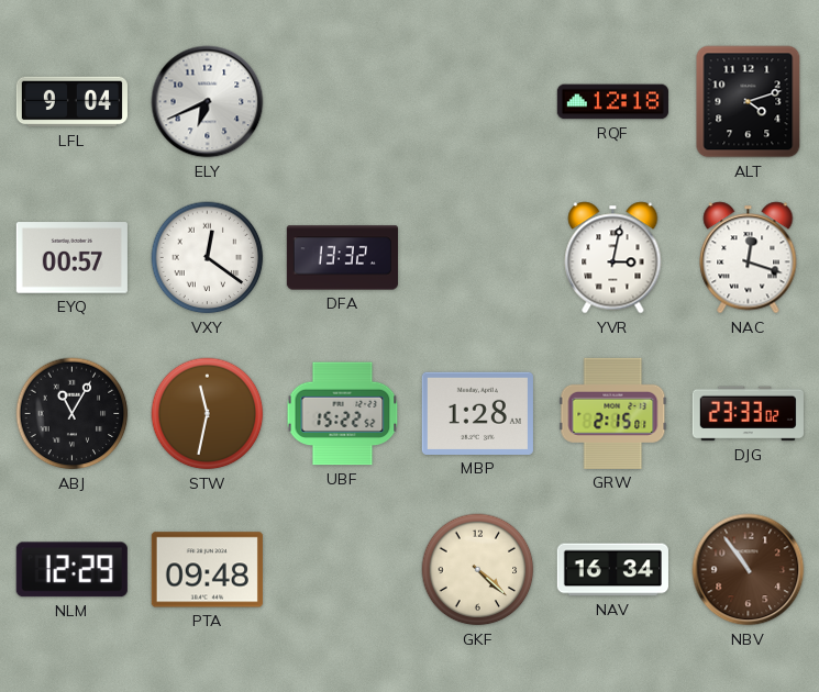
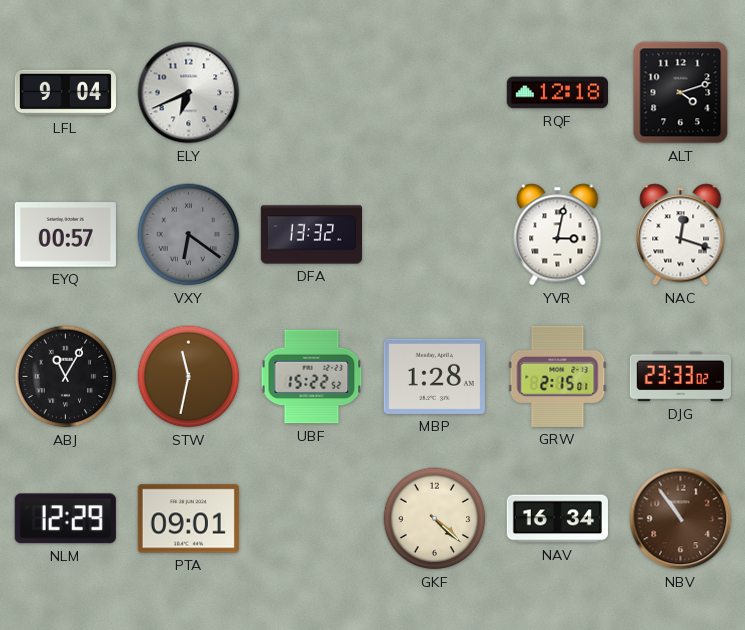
VXY: 12:21 -> 6:21 (189, 235)
VXY dial: white -> grey (189, 235)
PTA: 09:48 -> 09:01 (188, 519)
